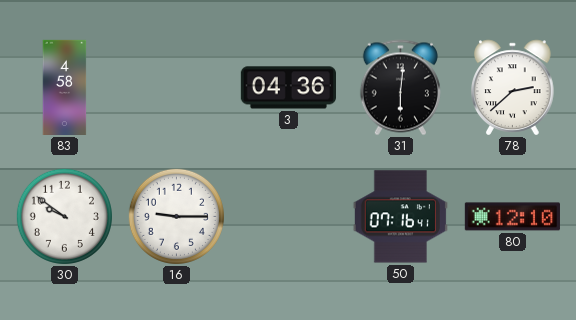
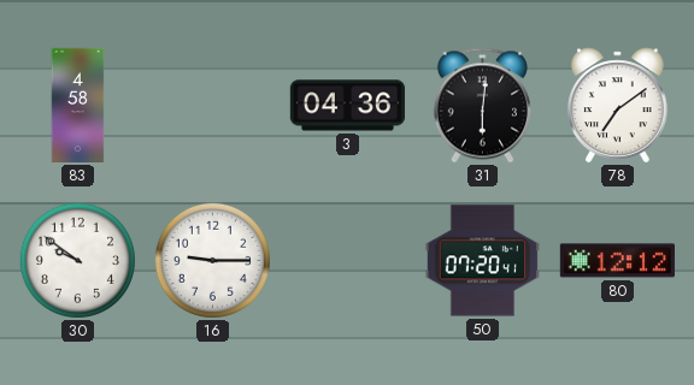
78: 2:38 -> 7:09 (618, 106)
50: 07:16 -> 07:20 (482, 261)
80: 12:10 -> 12:12 (617, 261)
